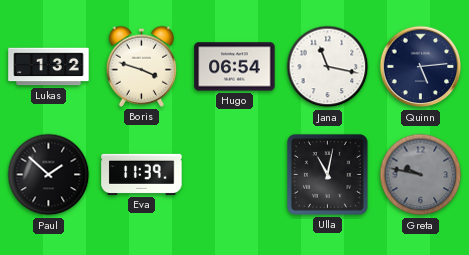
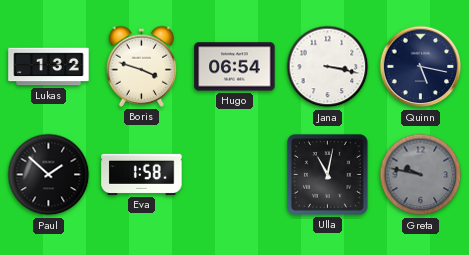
Jana: 11:17 -> 3:17 (328, 67)
Quinn: 5:14 -> 5:17 (421, 67)
Eva: 11:39 -> 1:58 (142, 174)
